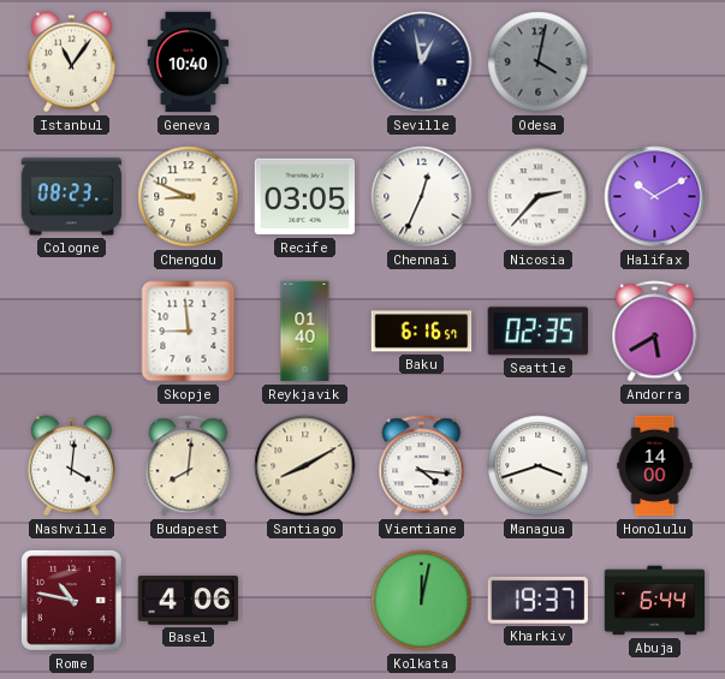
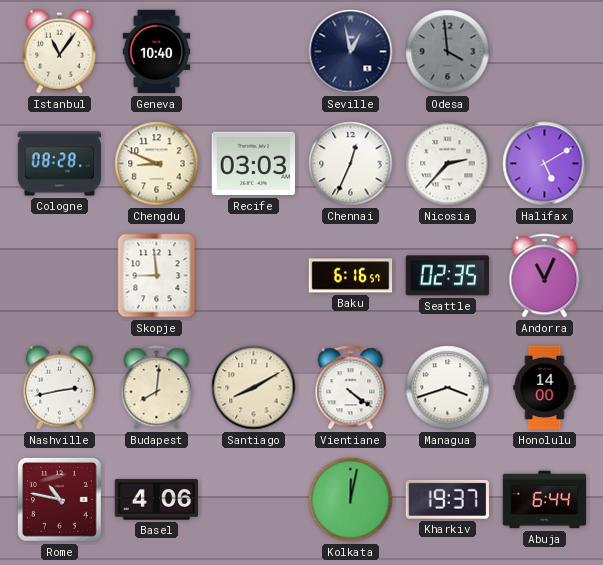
Odesa: 4:02 -> 3:59 (448, 52)
Cologne: 08:23 -> 08:28 (60, 164)
Recife: 03:05 -> 03:03 (254, 164)
Halifax: 10:10 -> 5:10 (545, 164)
Reykjavik: 01:40 -> none (305, 332)
Andorra: 5:40 -> 11:04 (545, 276)
Nashville: 4:01 -> 2:43 (59, 388)
Vientiane: 4:16 -> 4:21 (351, 388)
